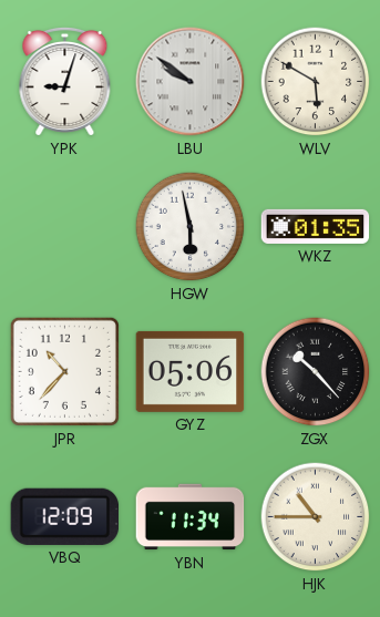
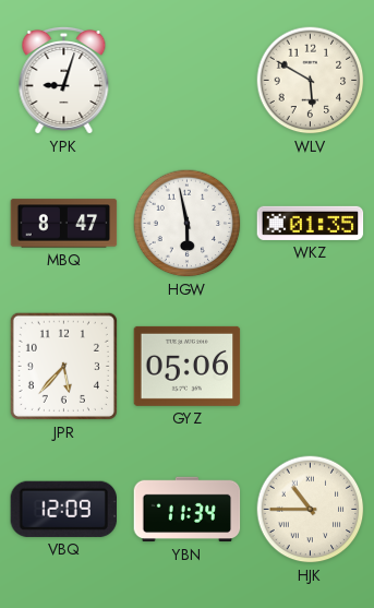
LBU: 9:51 -> none (191, 82)
MBQ: none -> 8:47 (64, 224)
JPR: 10:37 -> 5:37 (63, 366)
ZGX: 10:23 -> none (316, 372)
